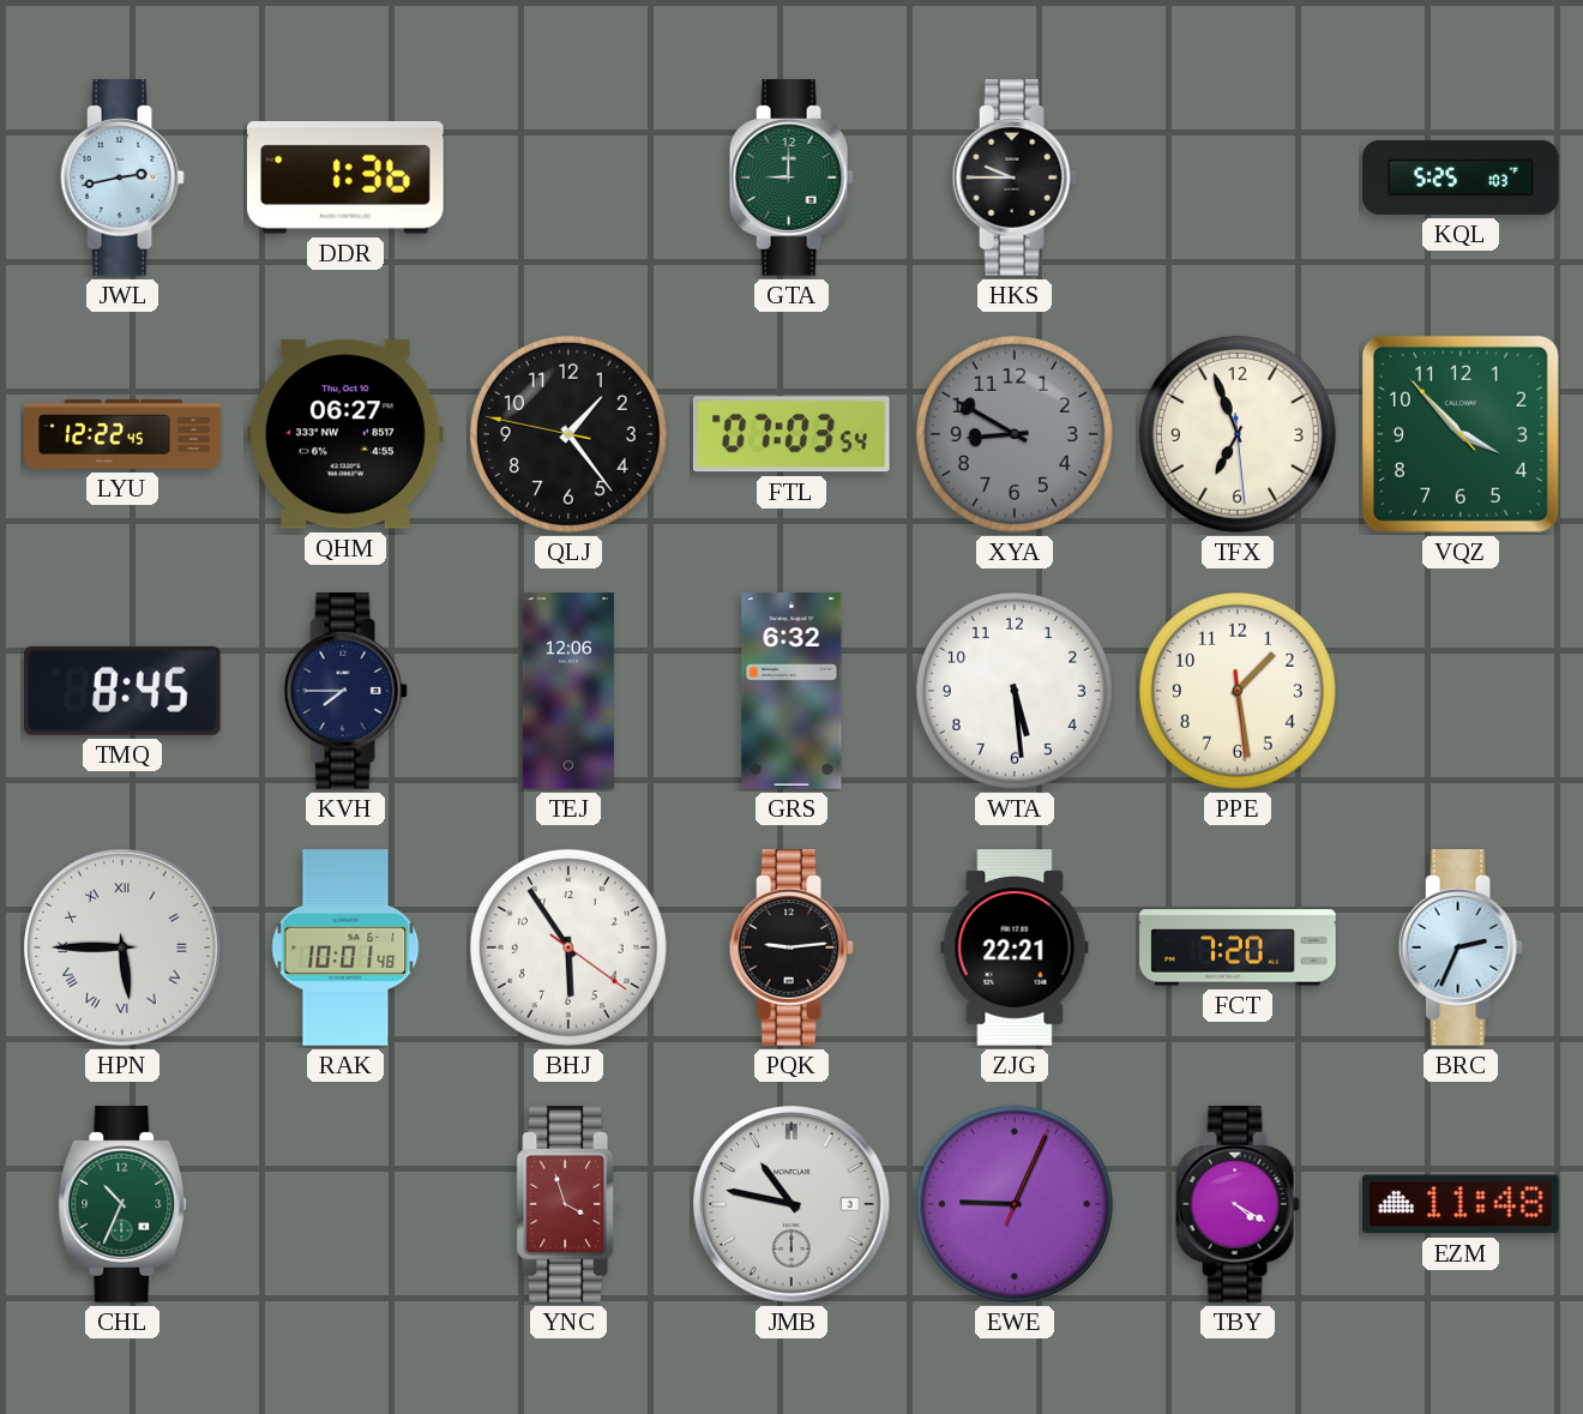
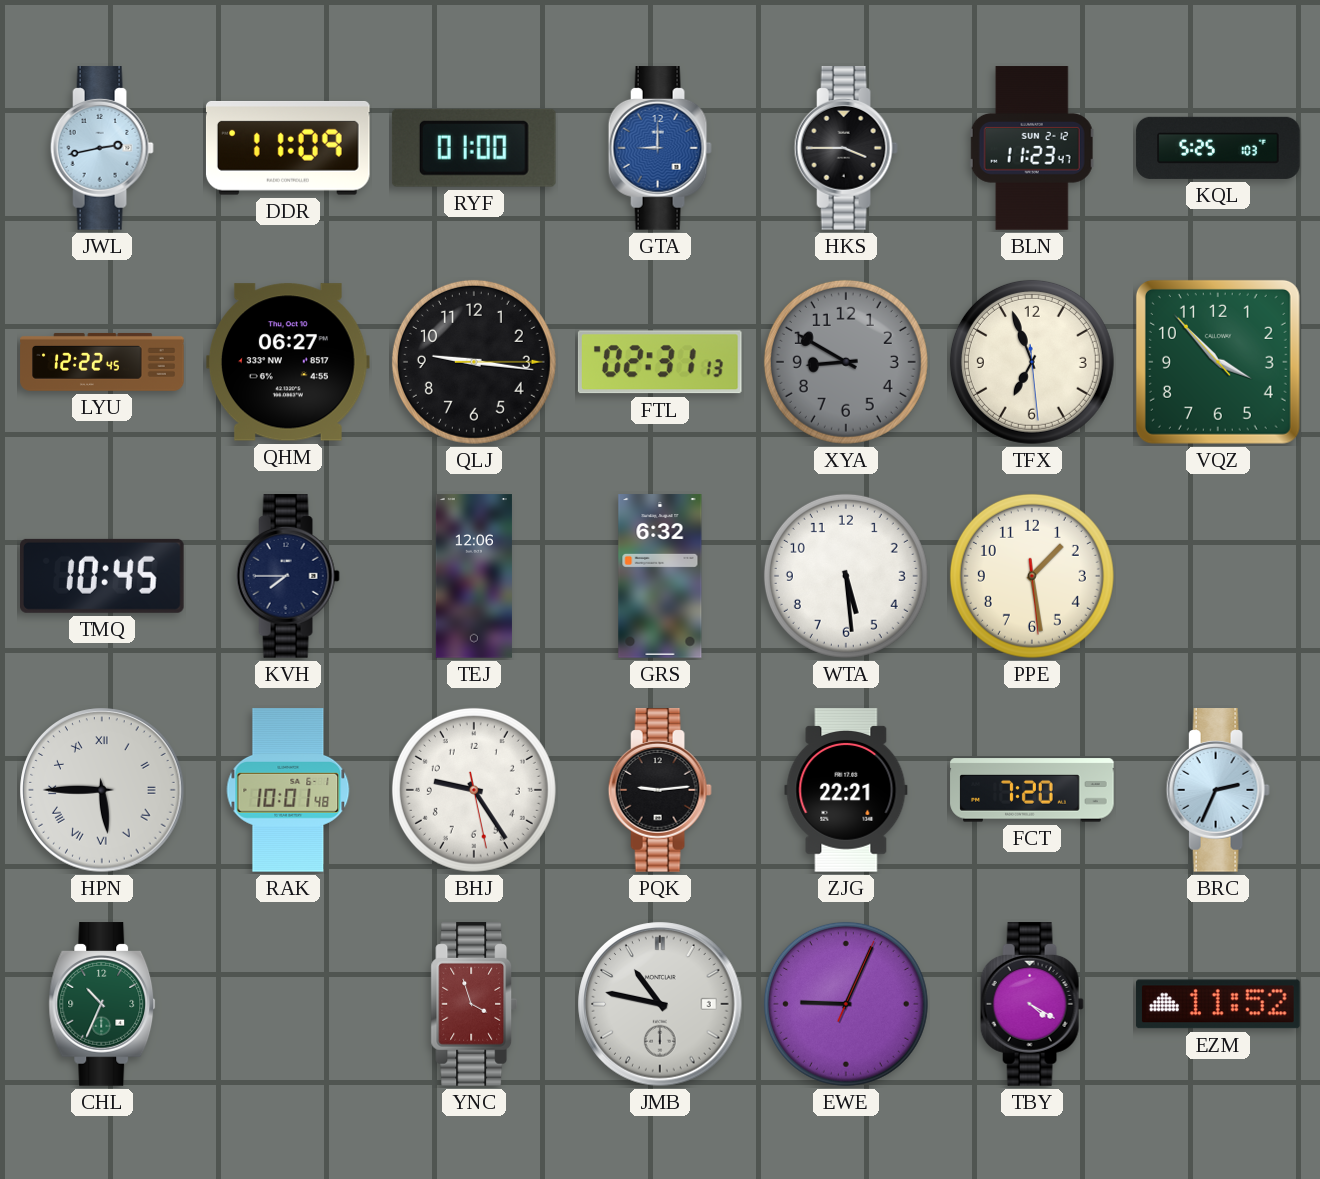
DDR: 1:36 -> 11:09 (288, 148)
RYF: none -> 01:00 (474, 148)
GTA dial: green -> blue (660, 148)
HKS: 9:45 -> 3:45 (846, 148)
BLN: none -> 11:23 (1032, 148)
QLJ: 1:23 -> 9:16 (474, 362)
FTL: 07:03 -> 02:31 (660, 362)
TMQ: 8:45 -> 10:45 (103, 576)
BHJ: 5:54 -> 9:24 (474, 790)
EZM: 11:48 -> 11:52 (1219, 1004)
